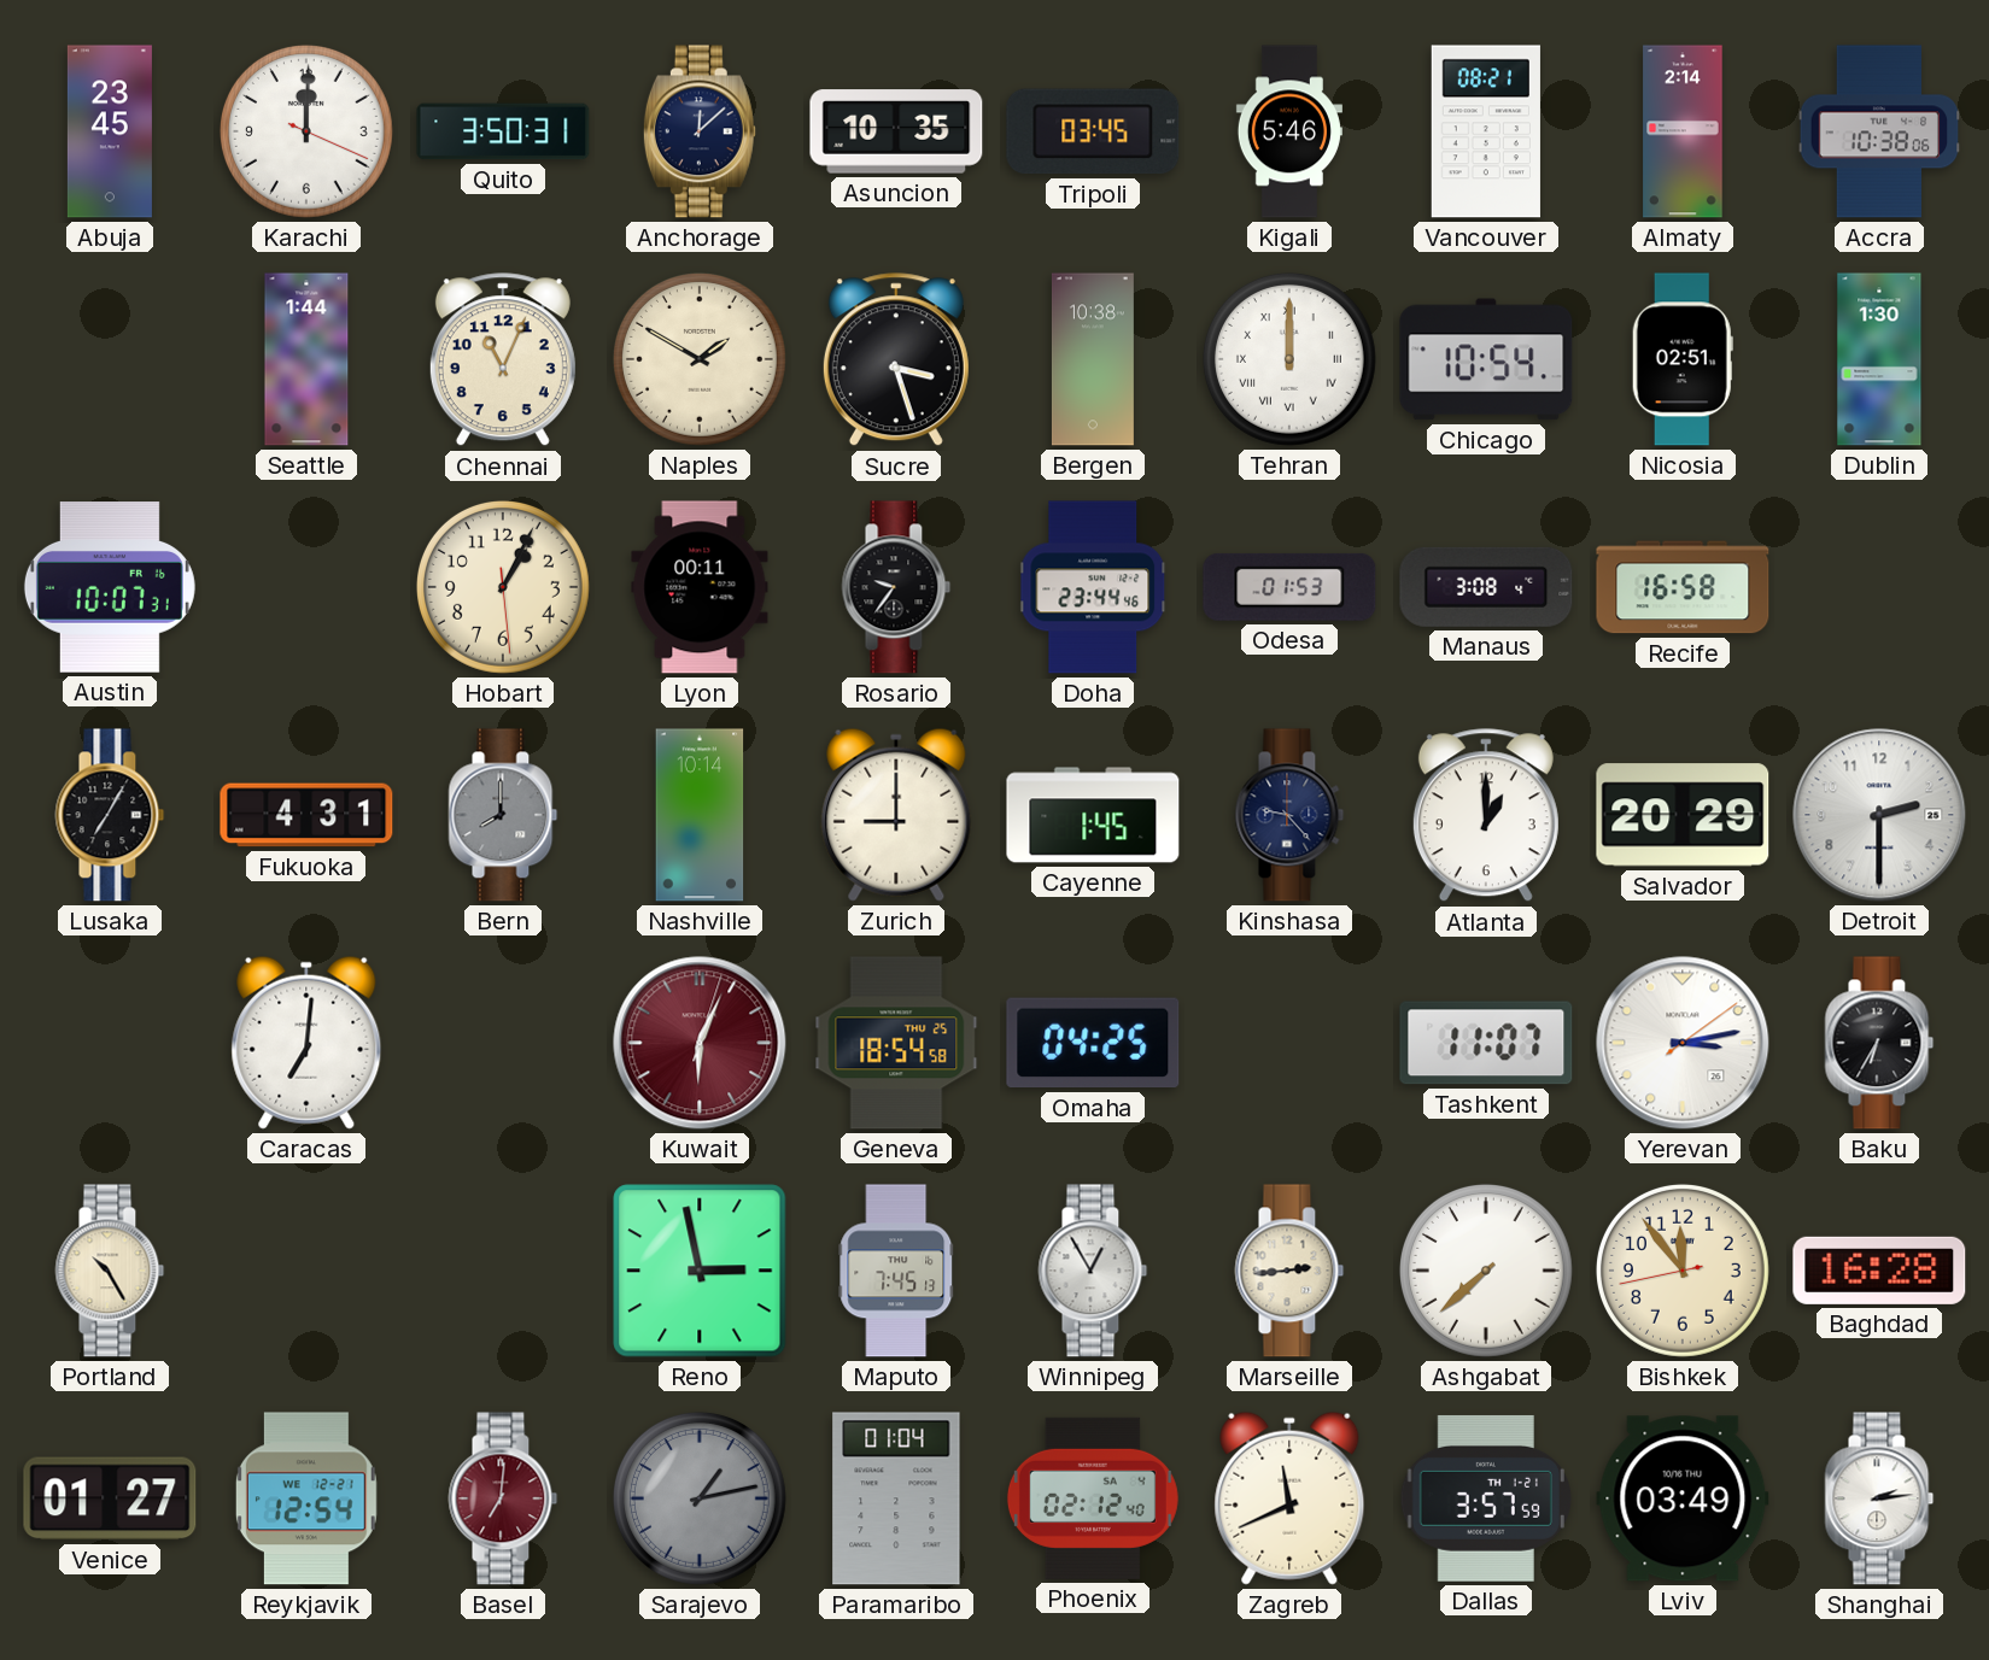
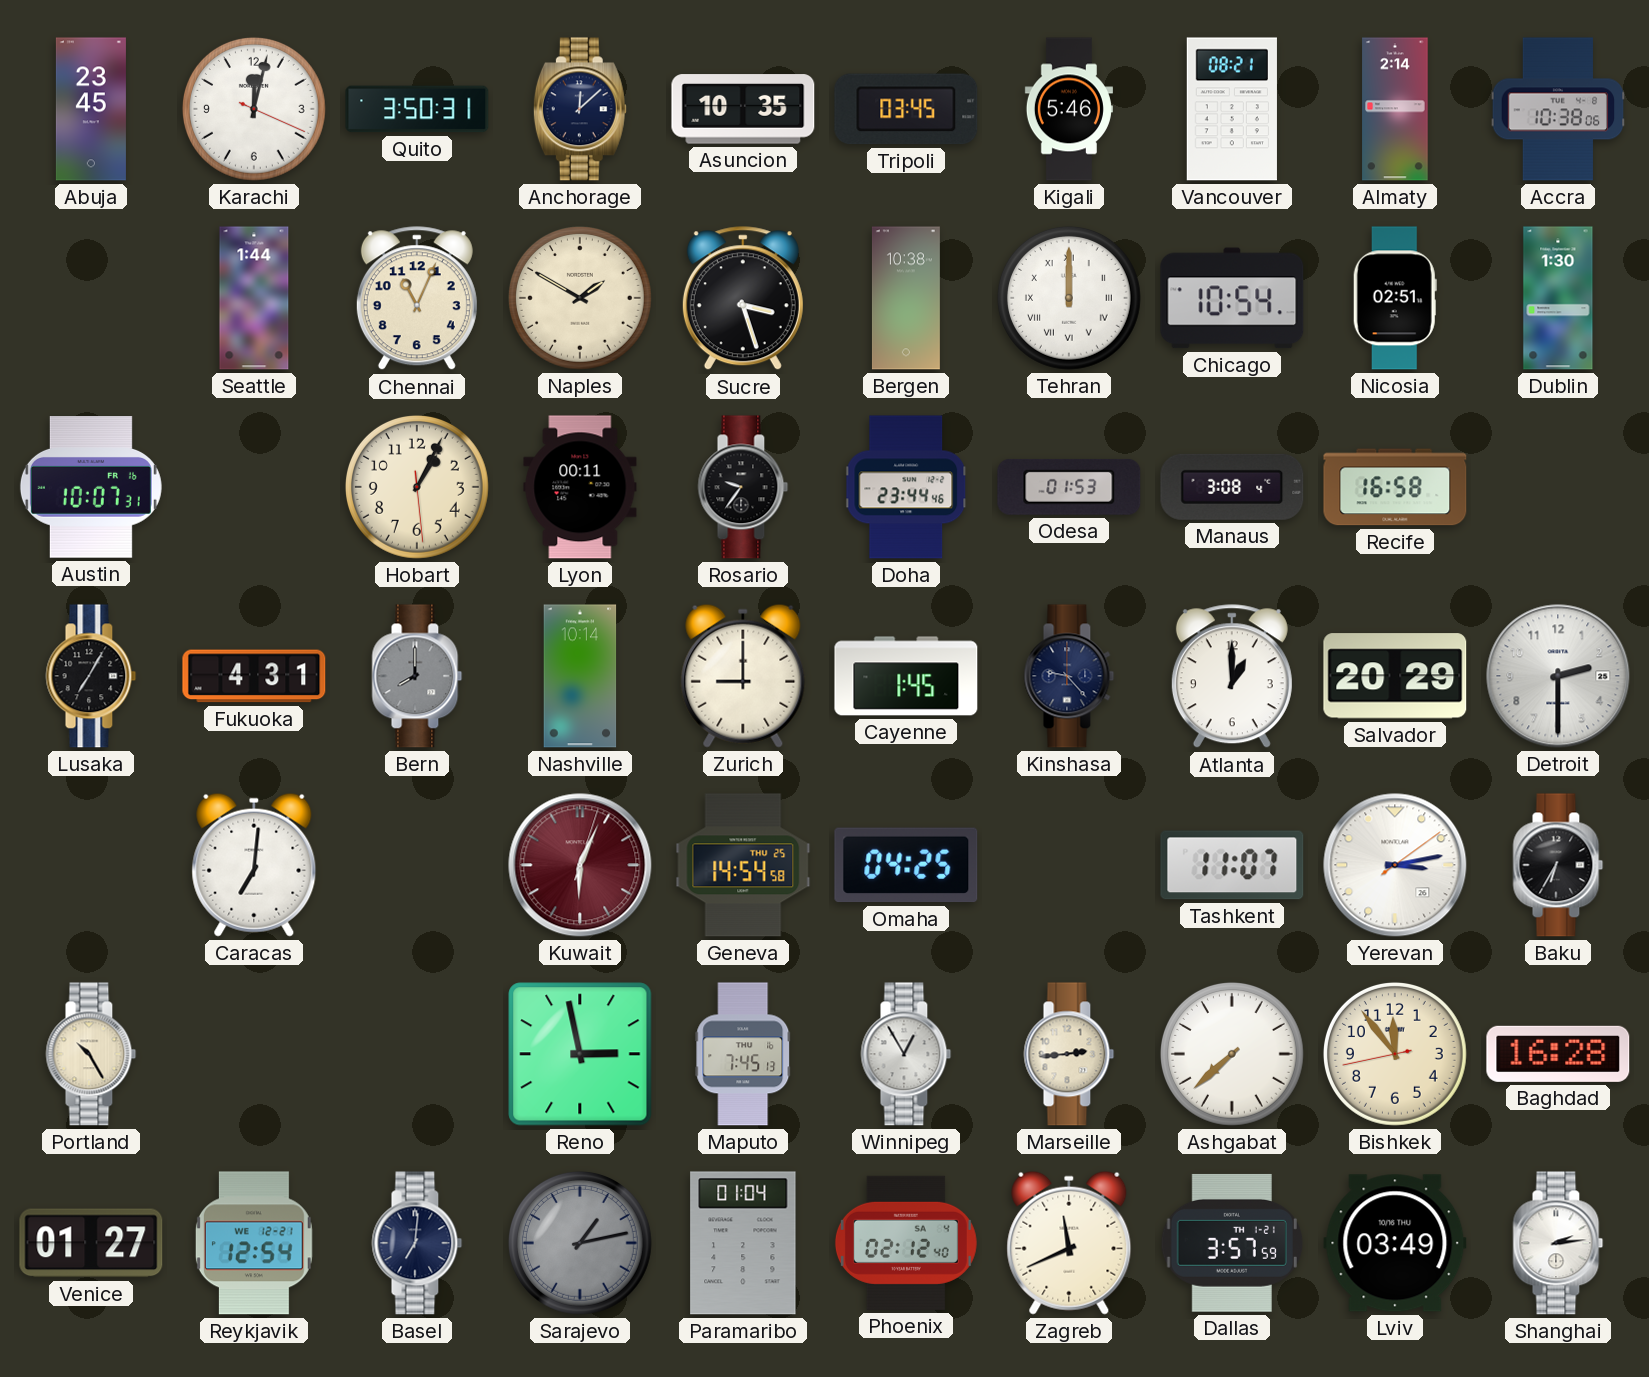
Karachi: 12:00 -> 12:02 (254, 109)
Geneva: 18:54 -> 14:54 (743, 865)
Basel dial: burgundy -> navy (417, 1243)
